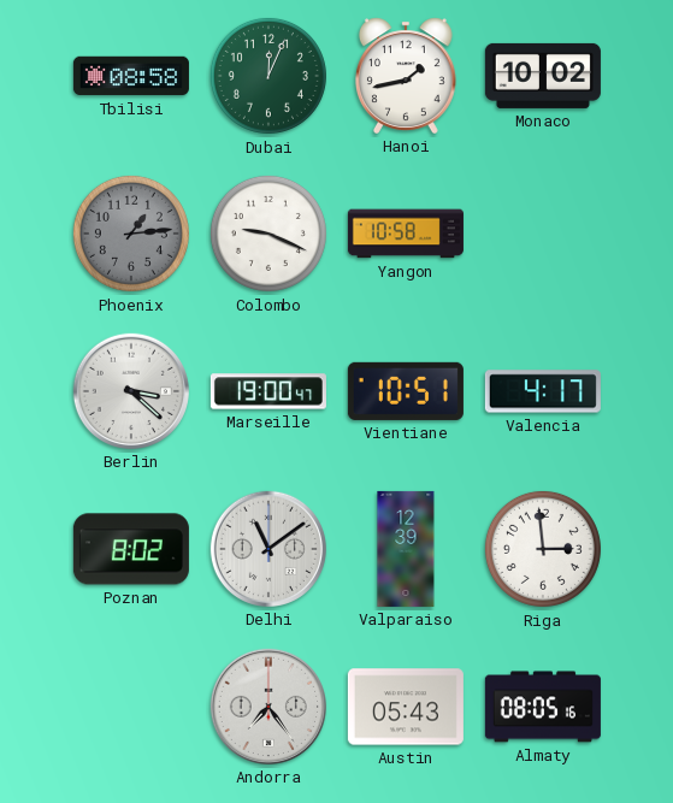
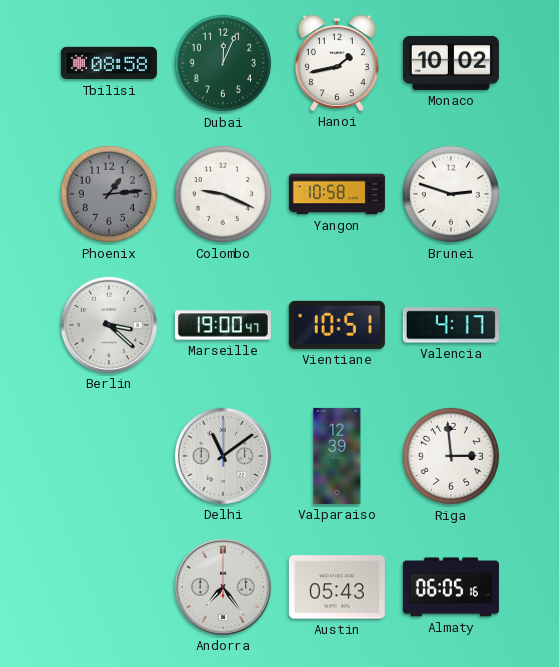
Brunei: none -> 2:48 (451, 194)
Poznan: 8:02 -> none (131, 549)
Almaty: 08:05 -> 06:05 (451, 587)
